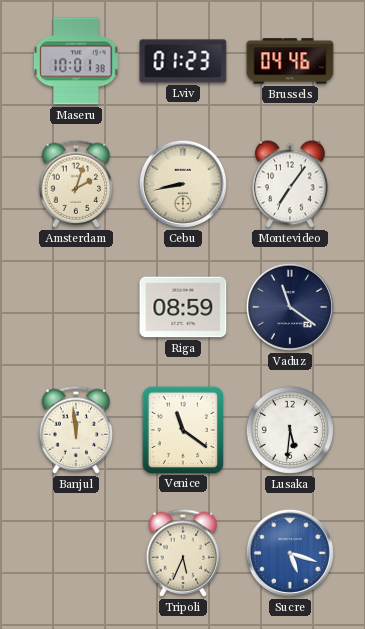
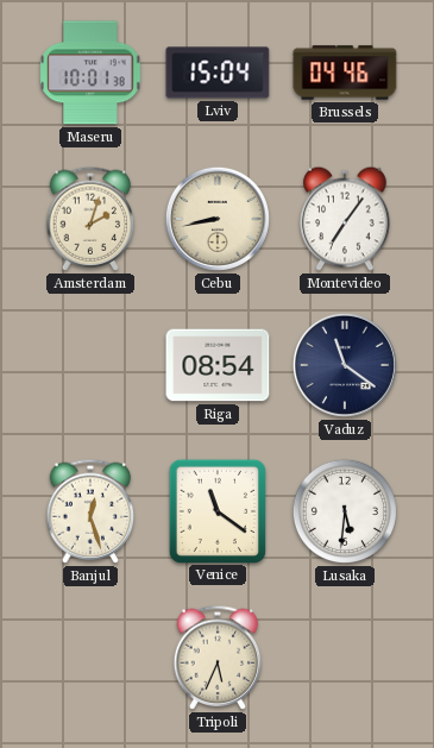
Lviv: 01:23 -> 15:04 (218, 73)
Riga: 08:59 -> 08:54 (218, 365)
Banjul: 11:59 -> 12:27 (90, 511)
Sucre: 5:18 -> none (290, 553)
